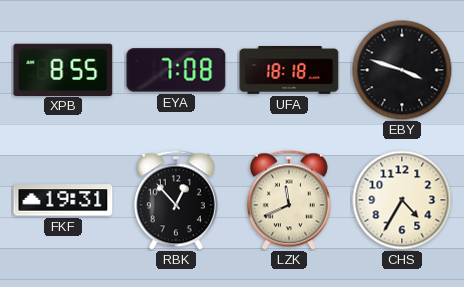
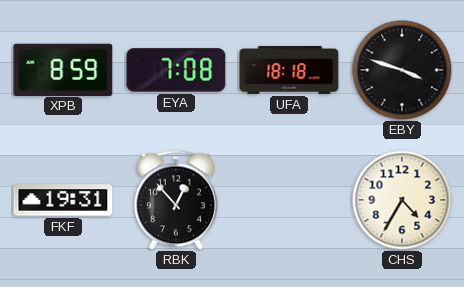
XPB: 8:55 -> 8:59 (63, 69)
LZK: 11:41 -> none (289, 200)
